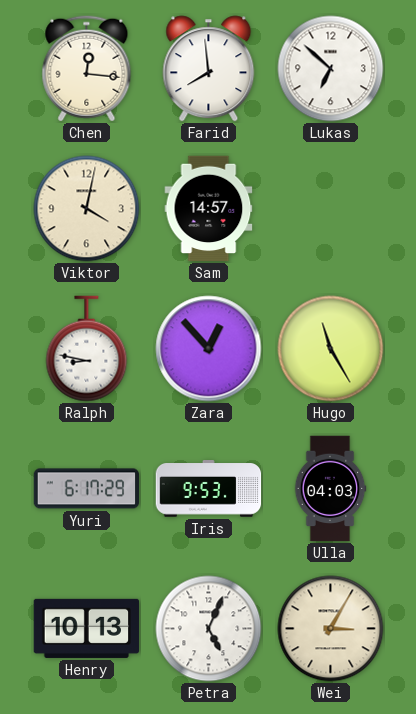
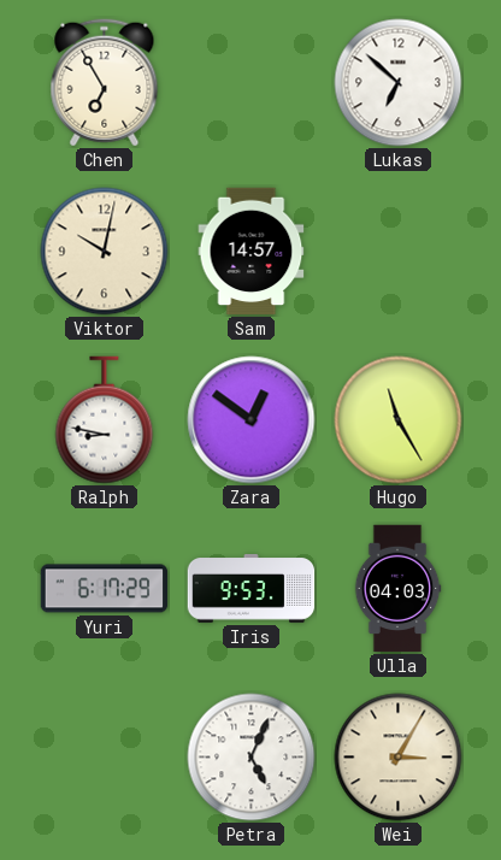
Chen: 12:16 -> 6:55 (105, 83)
Farid: 7:59 -> none (209, 69)
Viktor: 4:02 -> 10:02 (105, 252)
Zara: 12:53 -> 12:51 (252, 420)
Henry: 10:13 -> none (87, 628)
